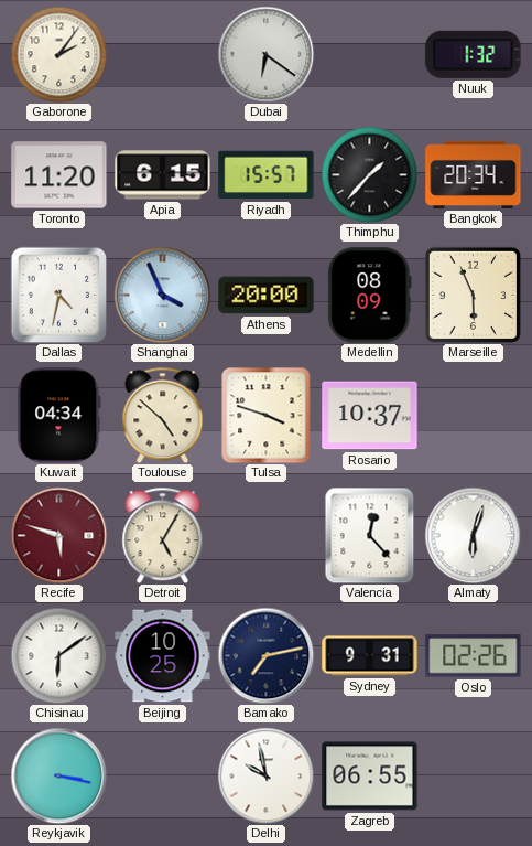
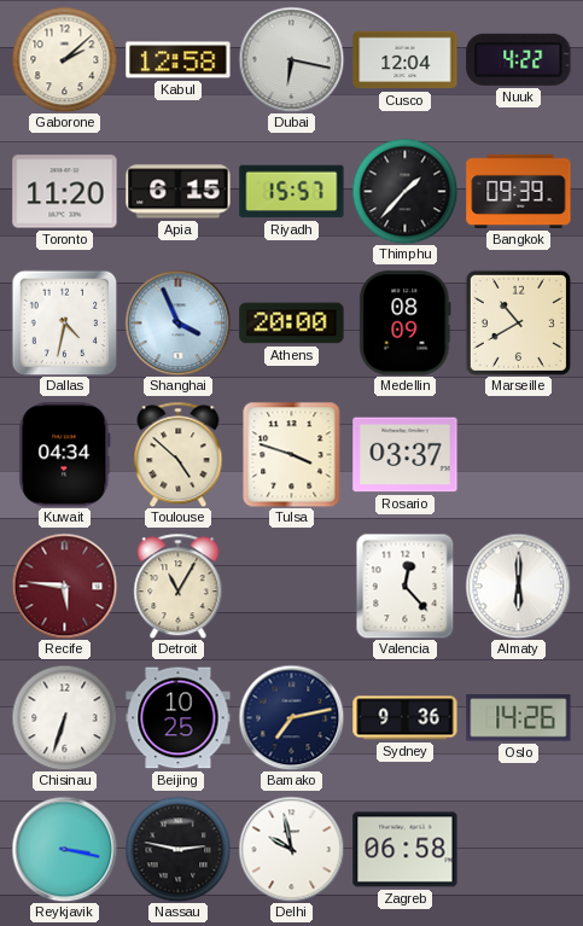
Gaborone: 2:06 -> 2:08 (64, 59)
Kabul: none -> 12:58 (179, 60)
Dubai: 6:21 -> 6:17 (291, 59)
Cusco: none -> 12:04 (406, 60)
Nuuk: 1:32 -> 4:22 (519, 59)
Bangkok: 20:34 -> 09:39 (519, 191)
Marseille: 5:56 -> 10:40 (518, 322)
Rosario: 10:37 -> 03:37 (406, 455)
Recife: 5:48 -> 5:46 (64, 586)
Detroit: 5:05 -> 11:05 (179, 586)
Almaty: 6:03 -> 6:00 (518, 586)
Chisinau: 6:09 -> 6:33 (64, 717)
Sydney: 9:31 -> 9:36 (406, 718)
Oslo: 02:26 -> 14:26 (519, 718)
Nassau: none -> 2:47 (177, 849)
Zagreb: 06:55 -> 06:58 (406, 850)
